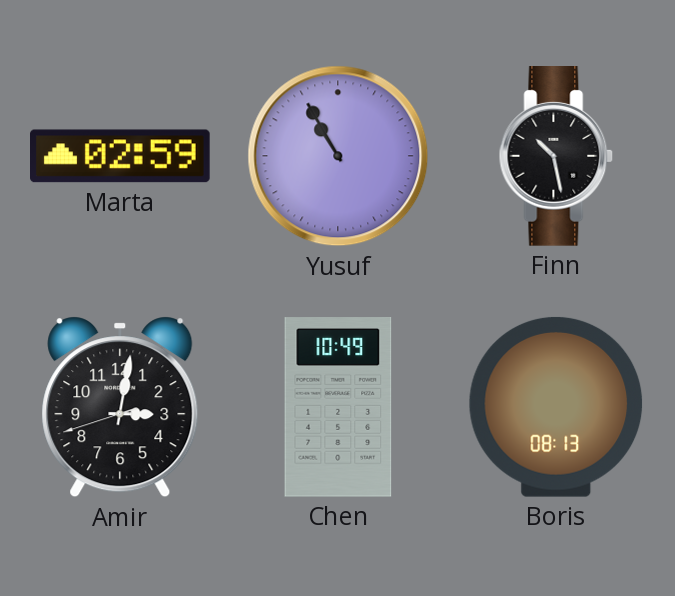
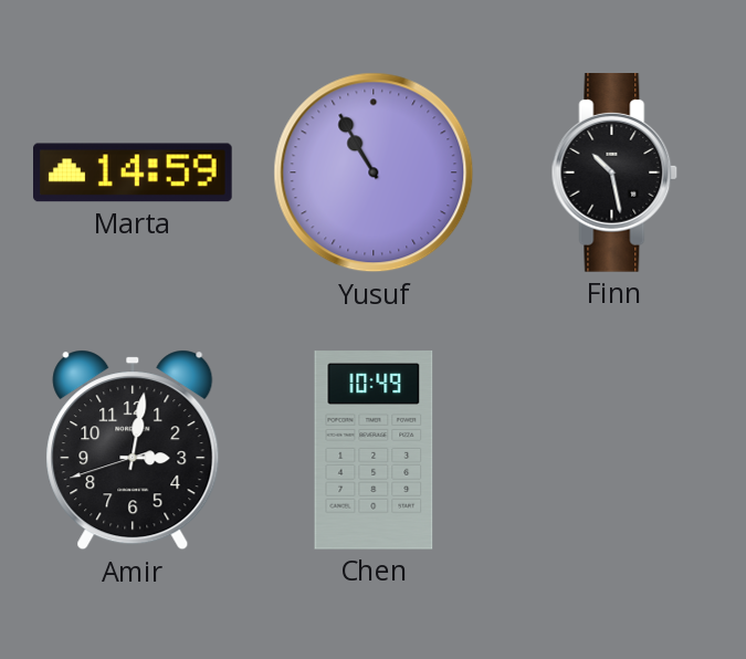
Marta: 02:59 -> 14:59 (134, 172)
Boris: 08:13 -> none (556, 407)
